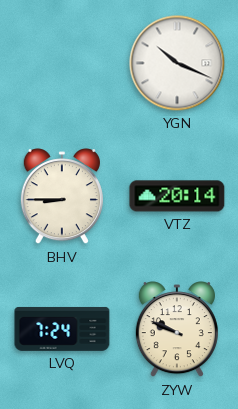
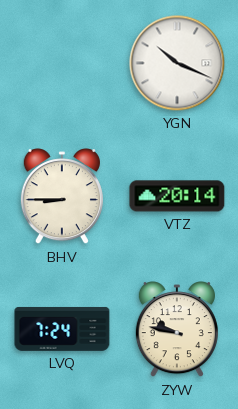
ZYW: 9:49 -> 9:47 (177, 330)
